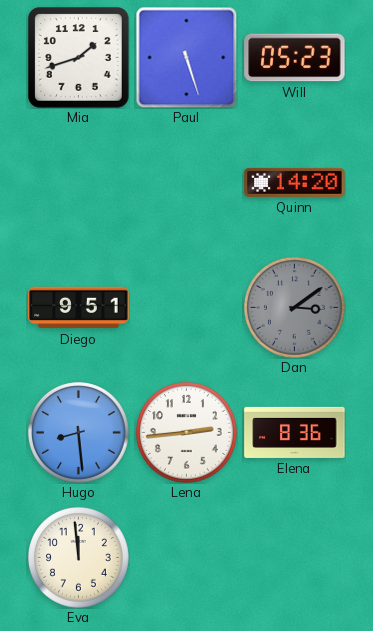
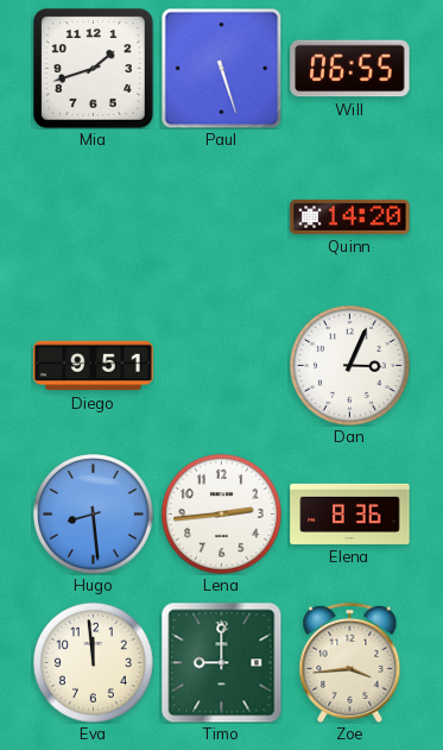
Will: 05:23 -> 06:55 (350, 69)
Dan: 3:09 -> 3:04 (350, 366)
Dan dial: grey -> white (350, 366)
Timo: none -> 9:00 (221, 662)
Zoe: none -> 3:44 (350, 662)
